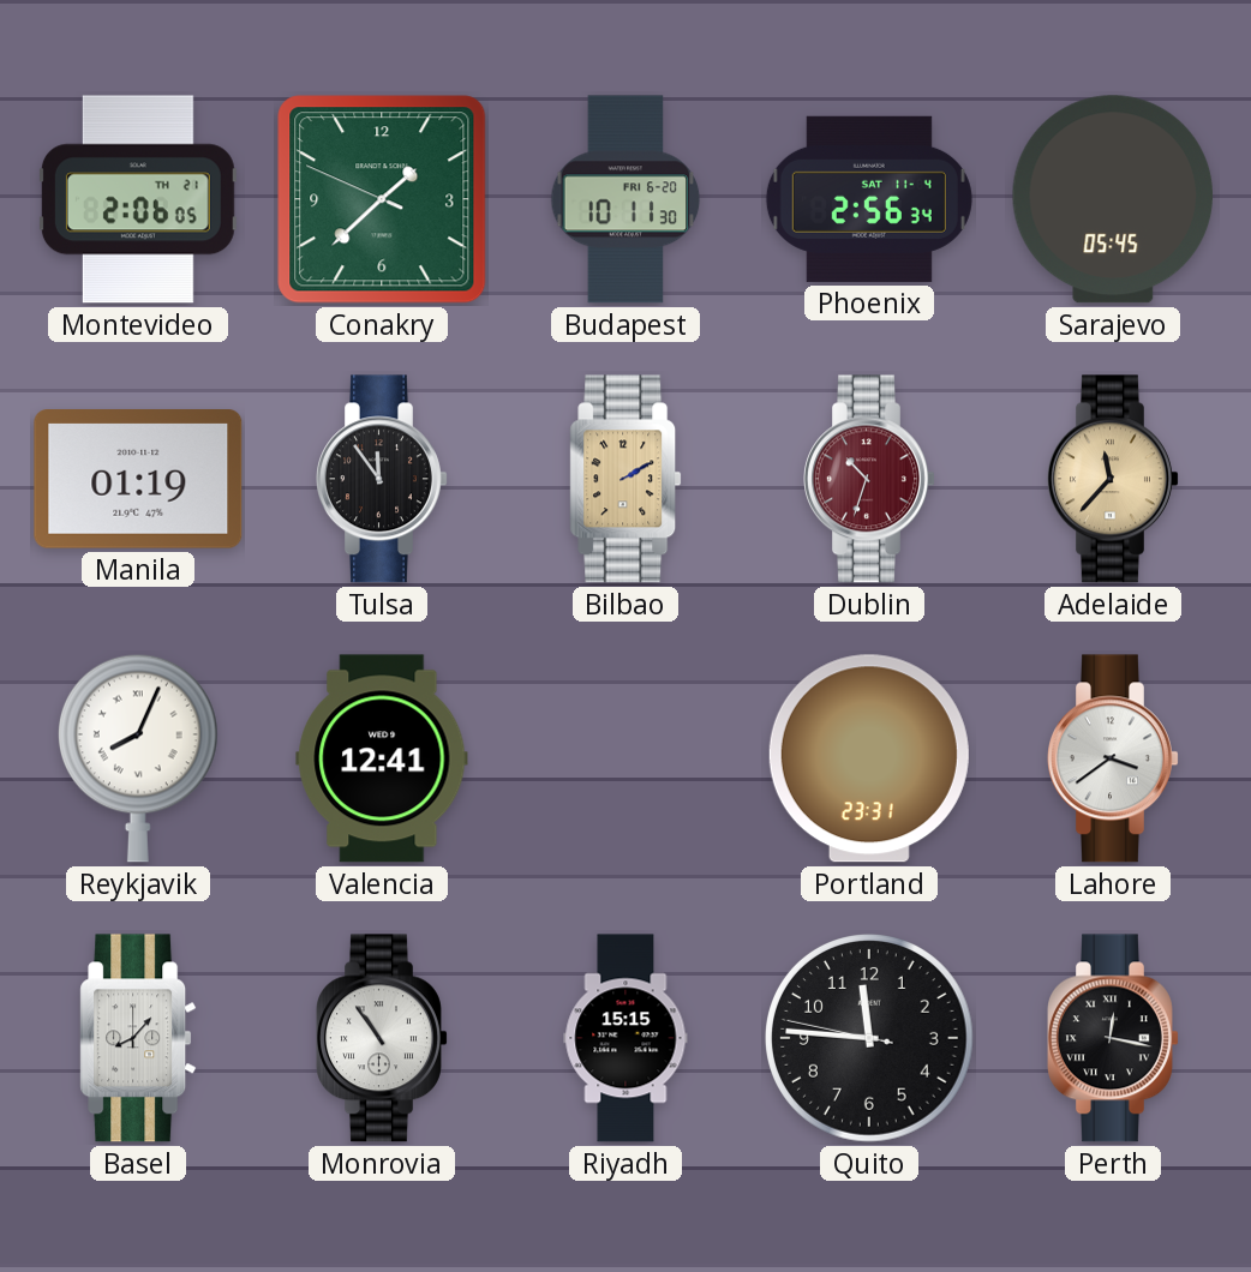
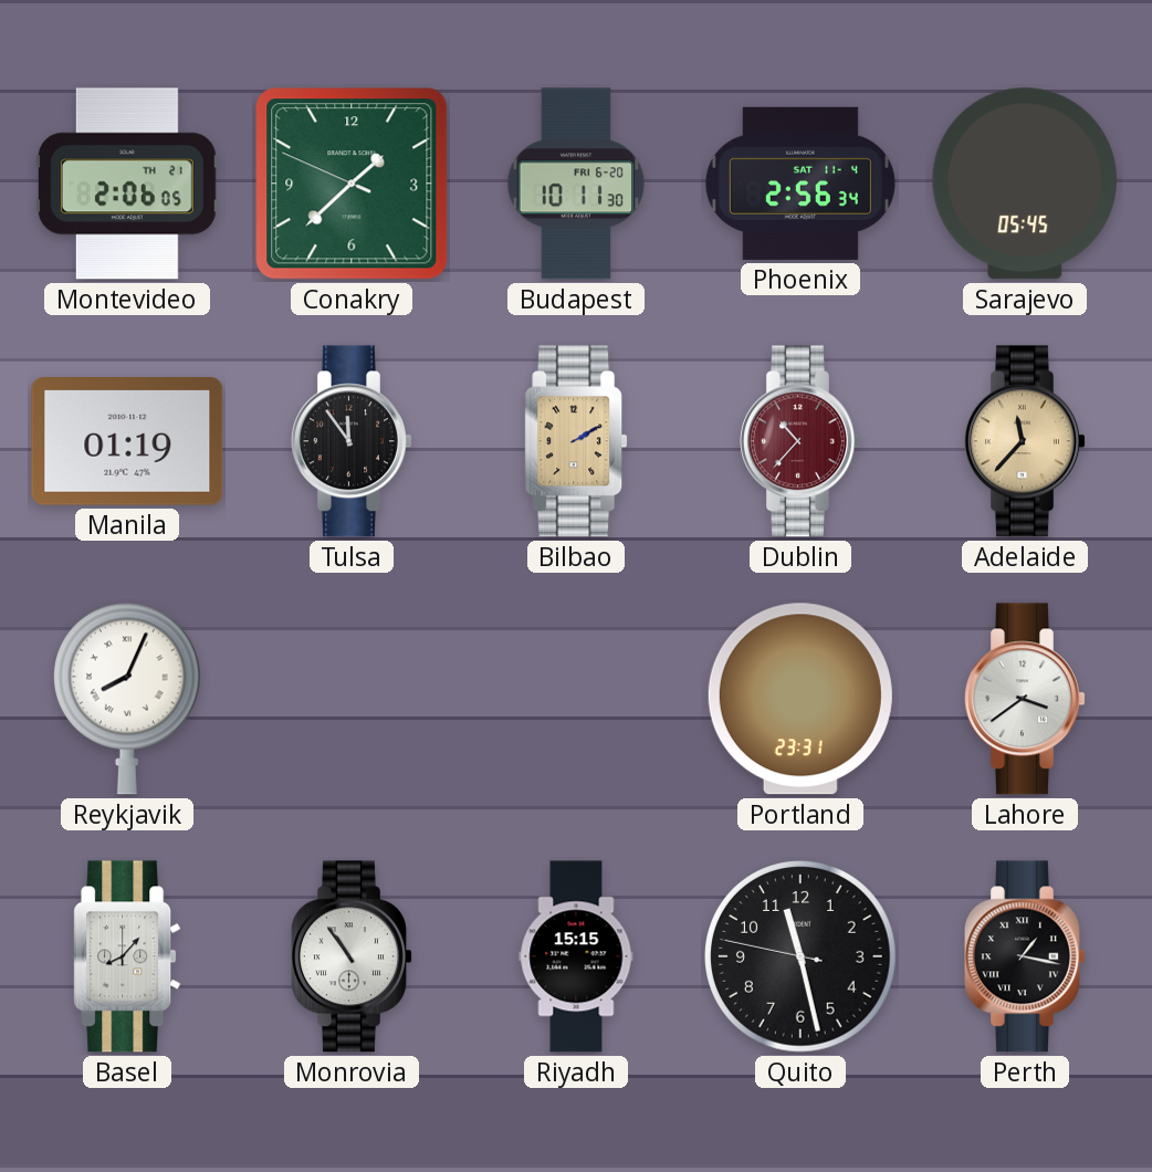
Dublin: 10:33 -> 10:37 (802, 441)
Valencia: 12:41 -> none (382, 758)
Quito: 11:45 -> 11:27 (802, 958)
Perth: 12:17 -> 1:17 (1026, 956)
